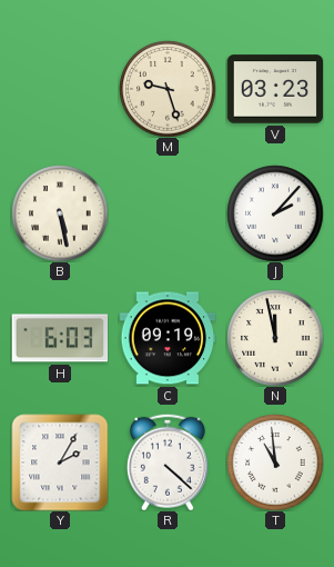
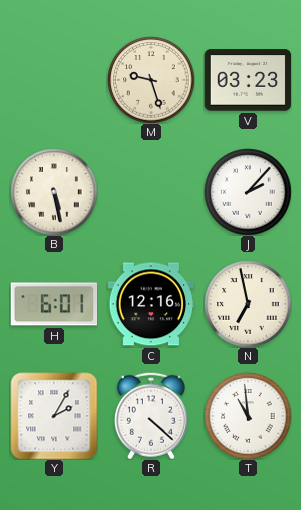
H: 6:03 -> 6:01 (54, 304)
C: 09:19 -> 12:16 (151, 304)
N: 11:58 -> 6:58 (248, 304)
